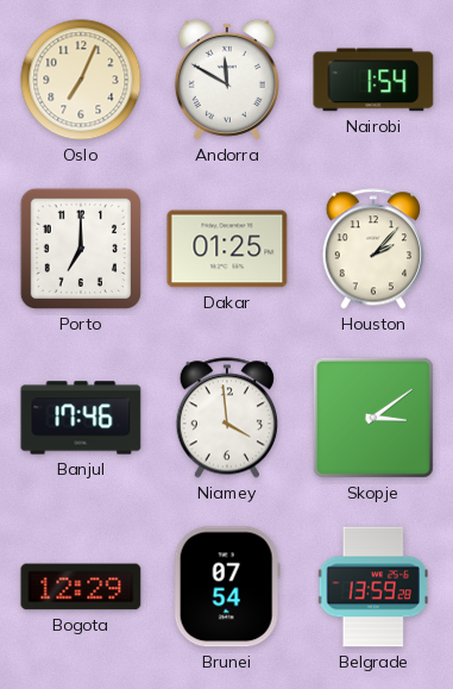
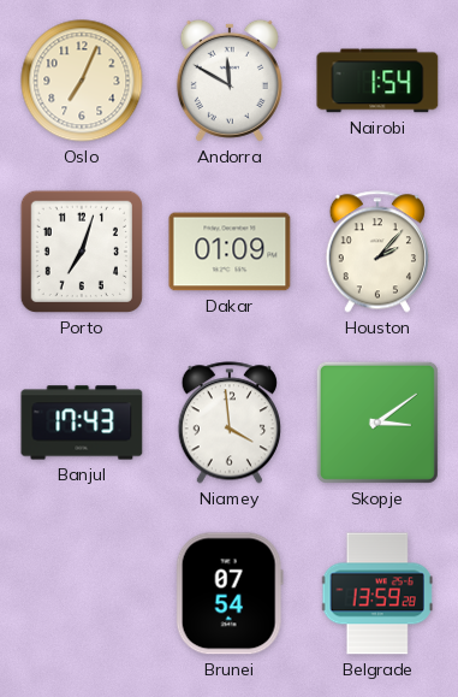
Porto: 7:00 -> 7:03 (82, 252)
Dakar: 01:25 -> 01:09 (230, 252)
Banjul: 17:46 -> 17:43 (82, 423)
Bogota: 12:29 -> none (81, 587)
